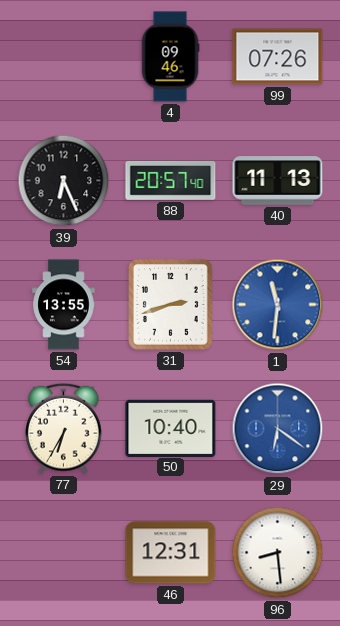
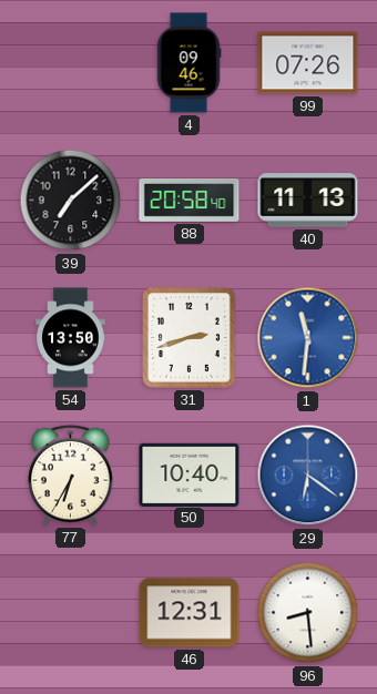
39: 6:26 -> 7:08 (71, 201)
88: 20:57 -> 20:58 (190, 200)
54: 13:55 -> 13:50 (71, 338)
